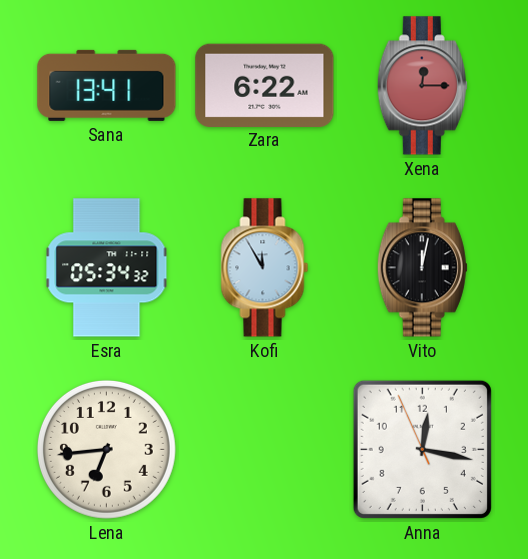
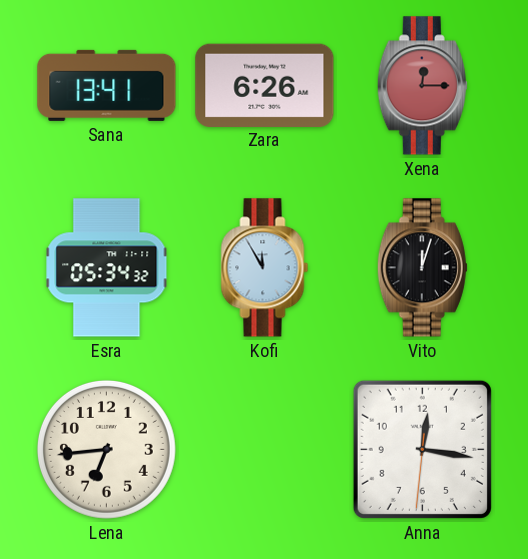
Zara: 6:22 -> 6:26 (265, 85)
Vito: 12:02 -> 12:03 (422, 268)
Anna: 12:16:56 -> 12:16:31 (422, 449)
